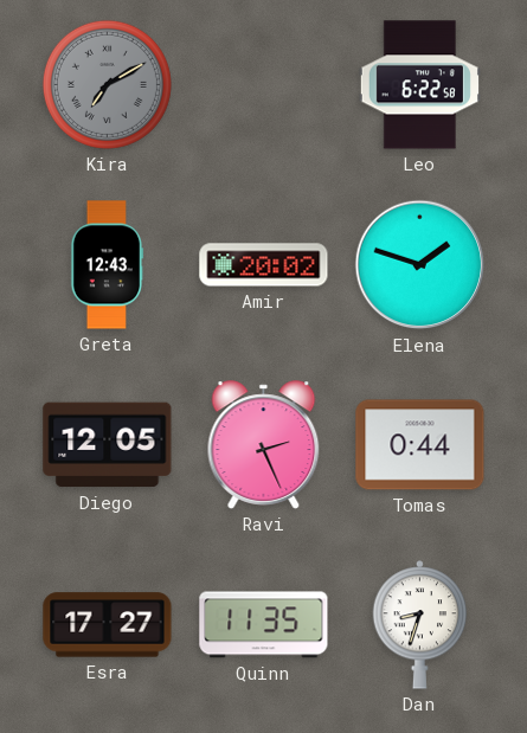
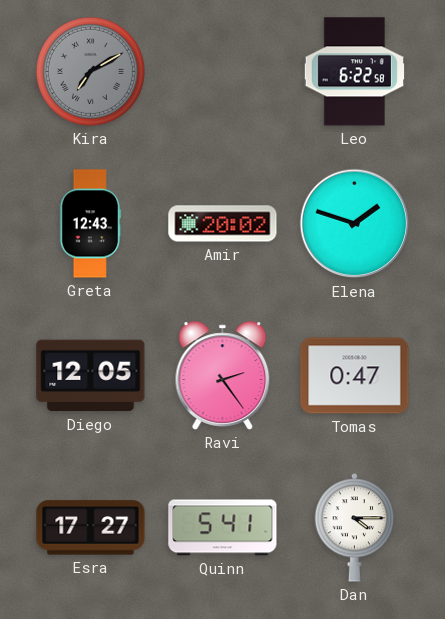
Ravi: 2:26 -> 2:24 (223, 376)
Tomas: 0:44 -> 0:47 (355, 376)
Quinn: 11:35 -> 5:41 (223, 528)
Dan: 8:33 -> 4:15 (355, 528)
